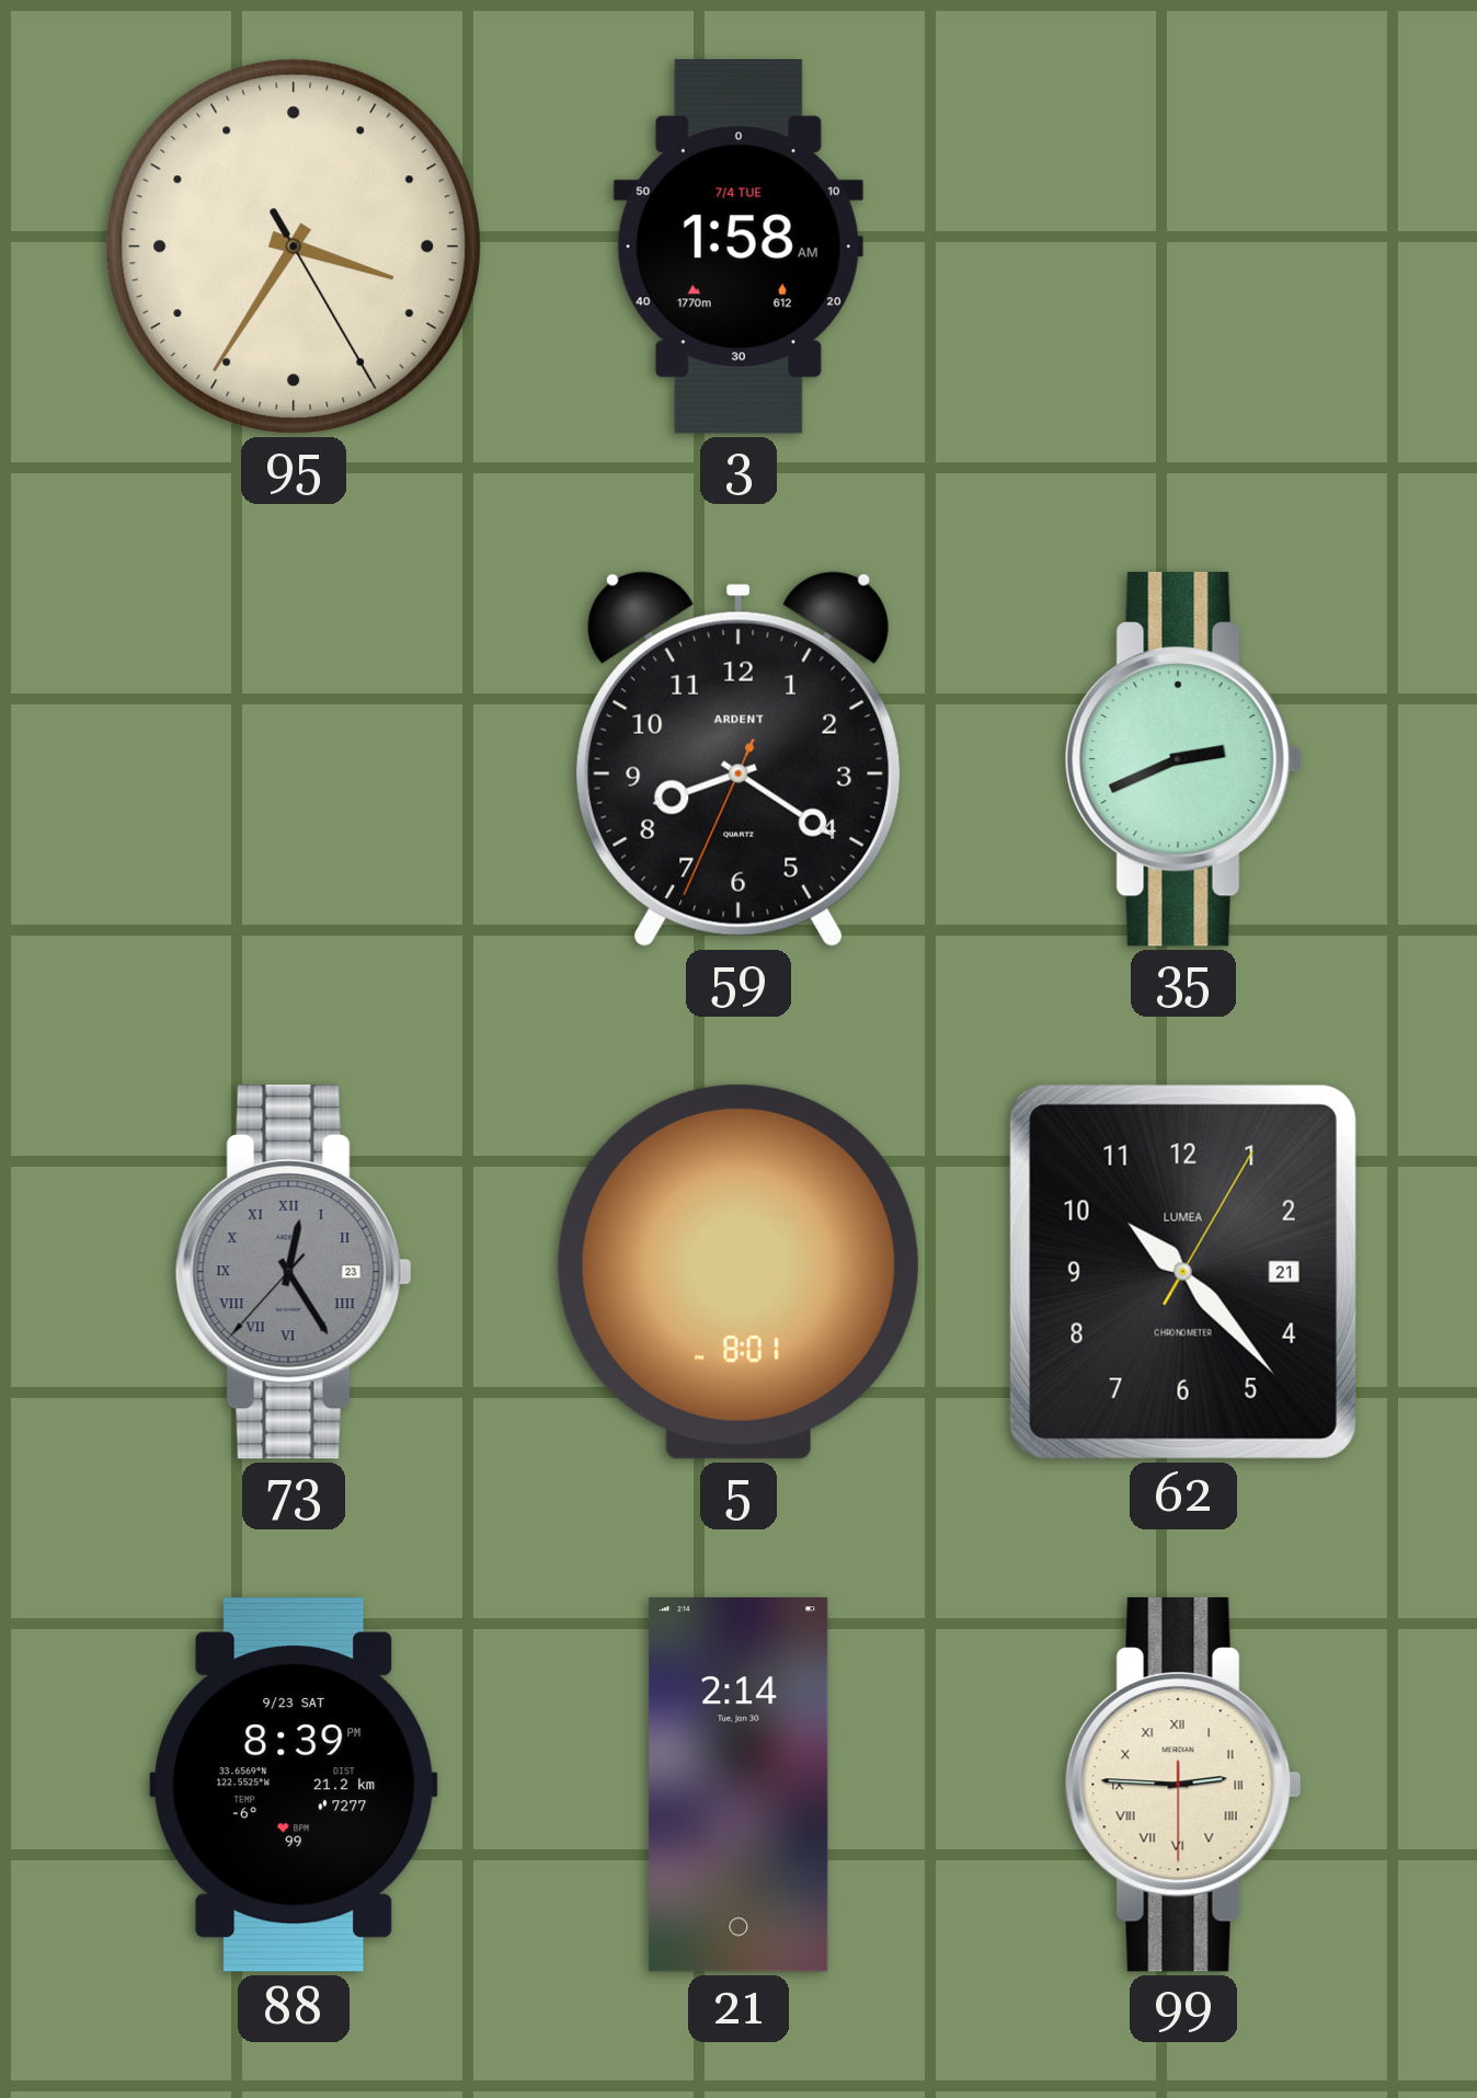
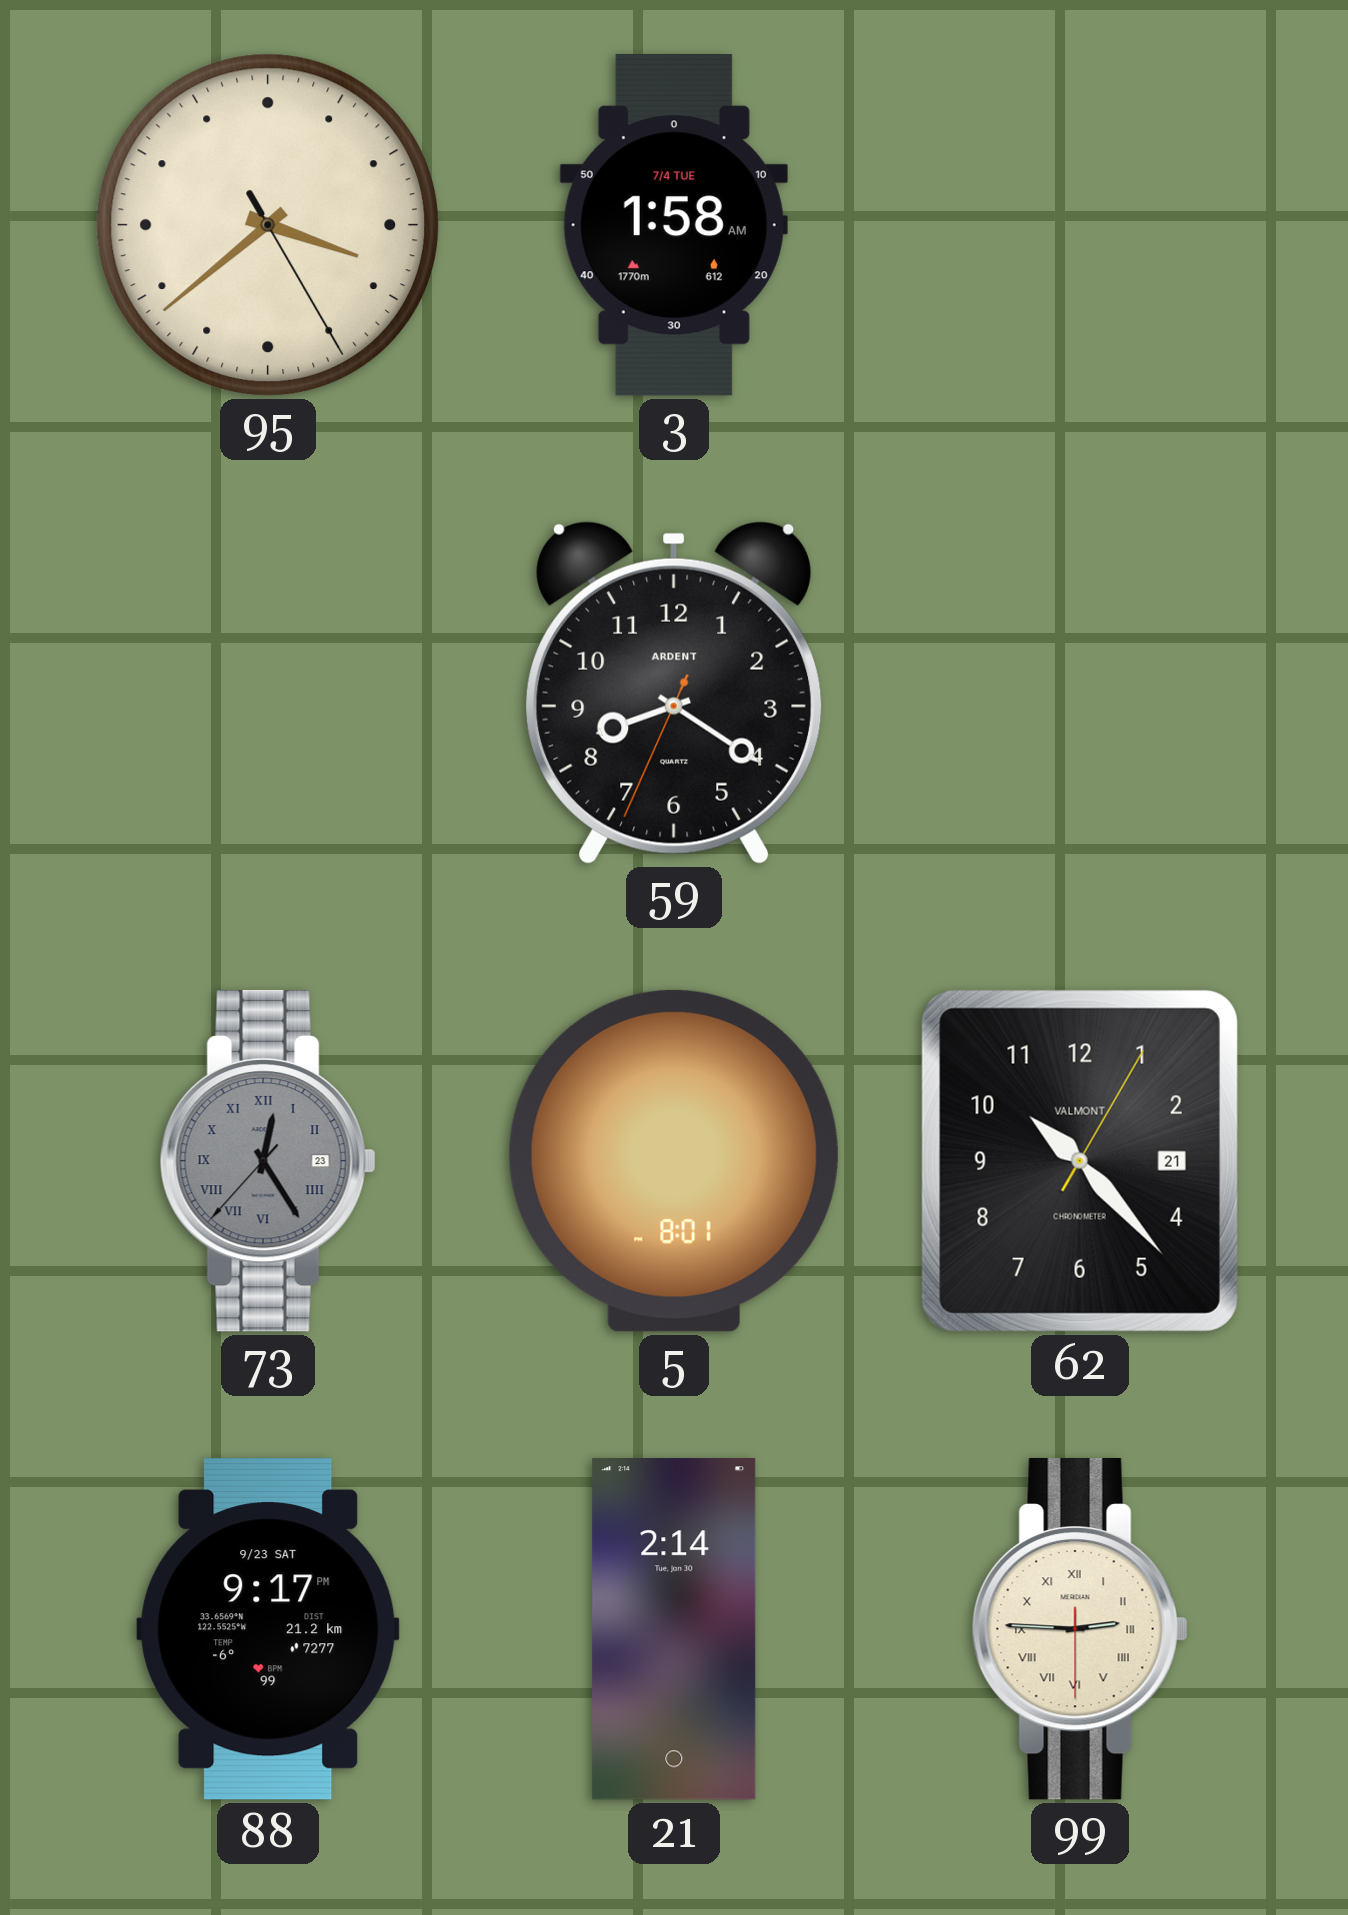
95: 3:35 -> 3:38 (268, 225)
35: 2:41 -> none (1183, 759)
62 brand: LUMEA -> VALMONT (1080, 1161)
88: 8:39 -> 9:17 (268, 1630)
